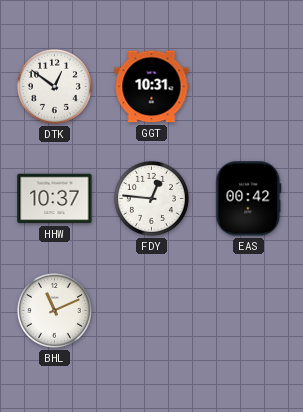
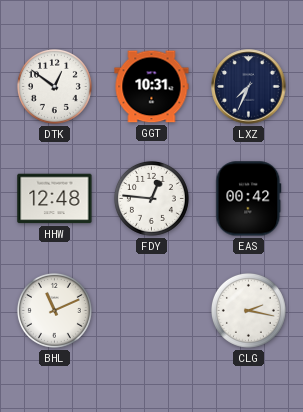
LXZ: none -> 7:34 (249, 87)
HHW: 10:37 -> 12:48 (55, 199)
CLG: none -> 2:17 (248, 310)
